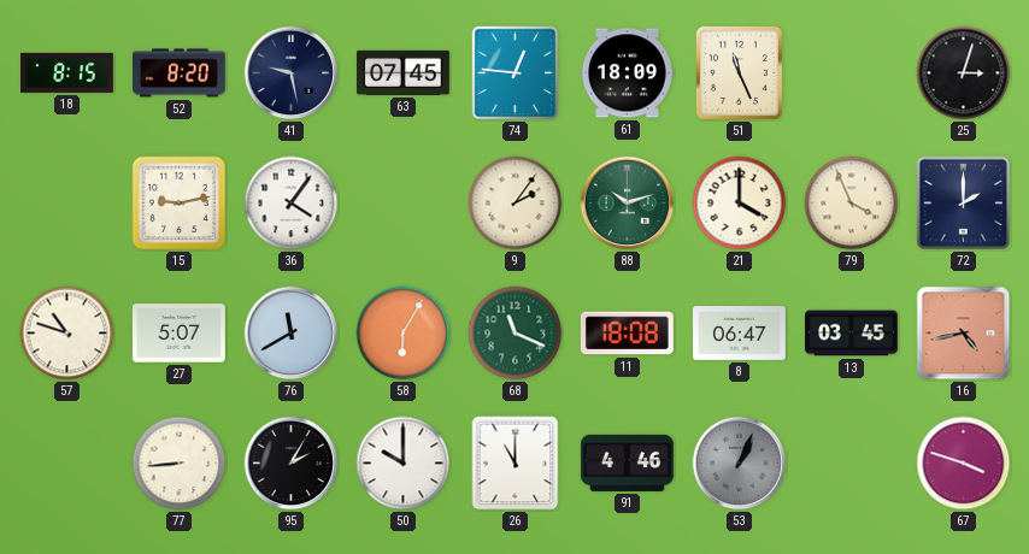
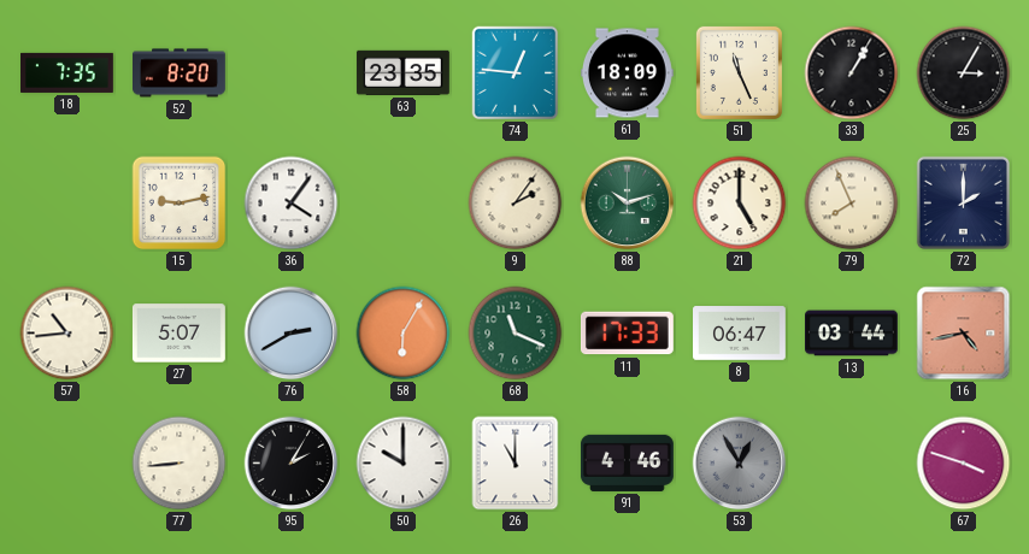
18: 8:15 -> 7:35 (67, 72)
41: 9:28 -> none (292, 73)
63: 07:45 -> 23:35 (402, 72)
33: none -> 1:05 (852, 73)
25: 3:03 -> 3:05 (964, 73)
21: 4:00 -> 5:00 (740, 204)
79: 3:56 -> 7:56 (852, 204)
57: 10:48 -> 10:44 (67, 334)
76: 11:40 -> 2:40 (292, 334)
11: 18:08 -> 17:33 (627, 334)
13: 03:45 -> 03:44 (852, 334)
53: 1:04 -> 12:55 (740, 464)
